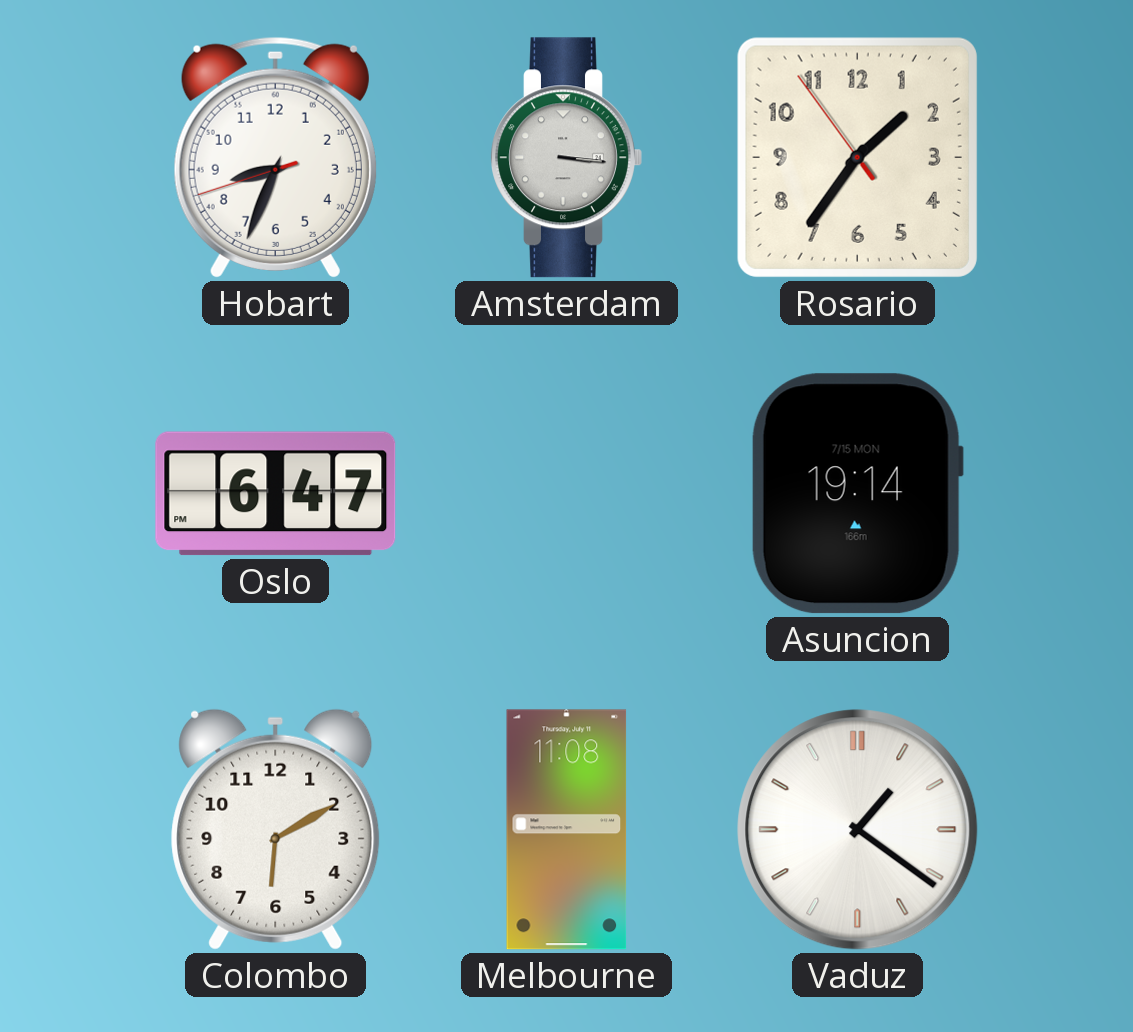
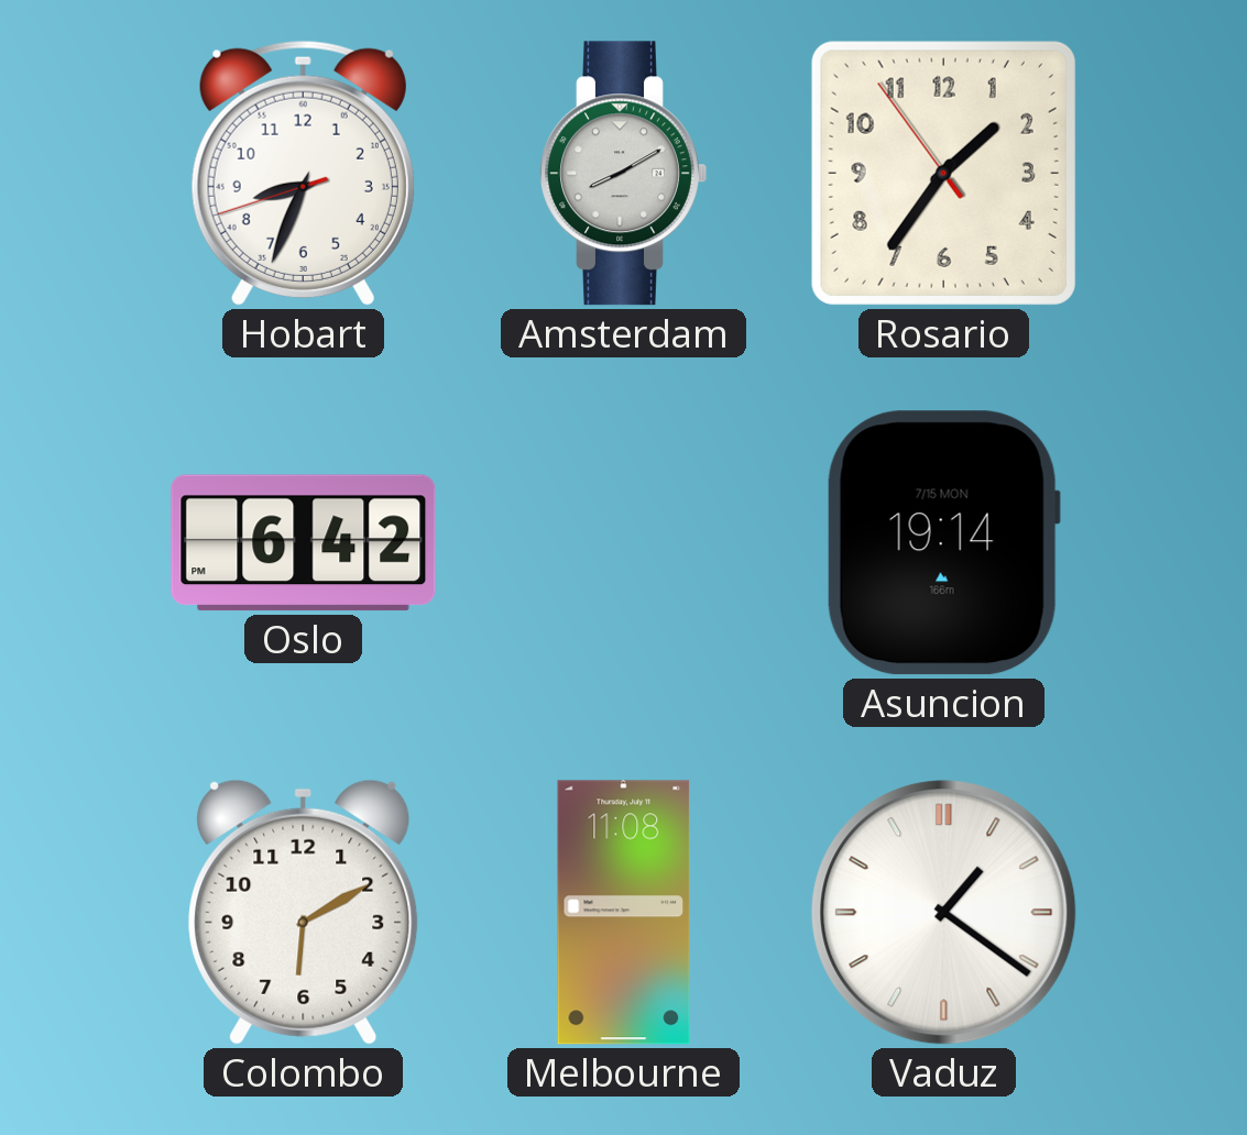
Amsterdam: 3:16 -> 8:10 (623, 174)
Oslo: 6:47 -> 6:42 (304, 543)
